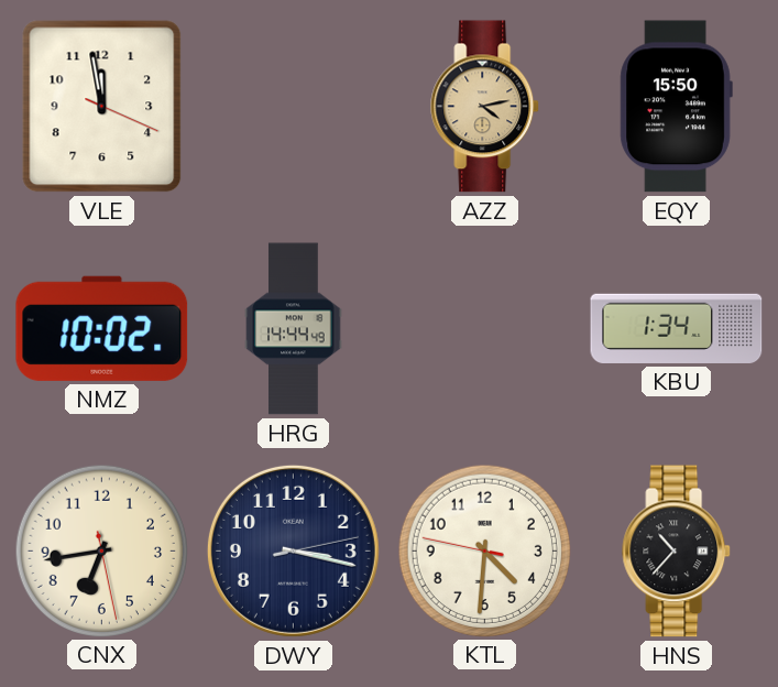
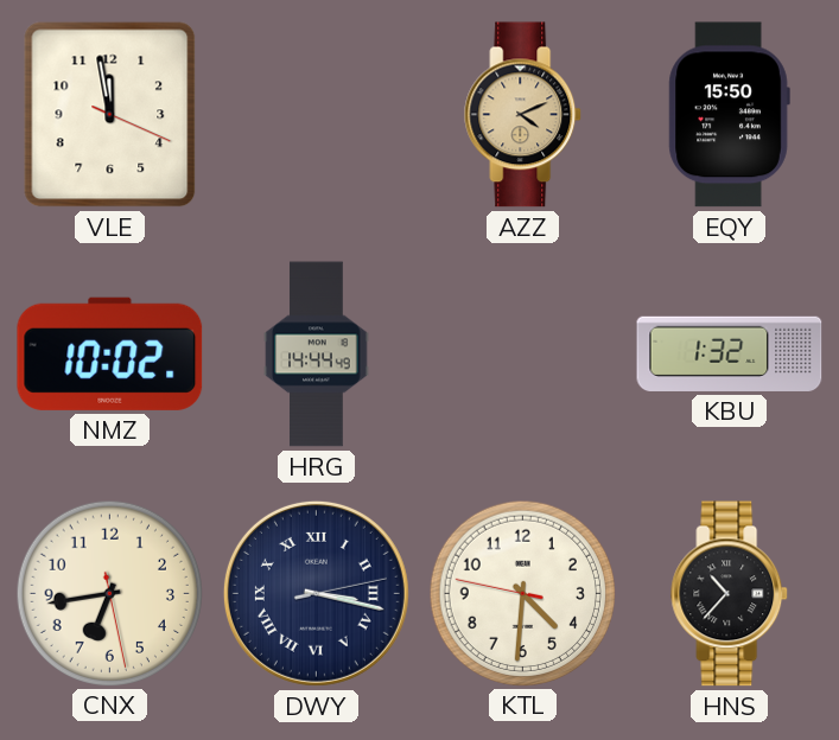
AZZ: 4:13 -> 4:11 (523, 115)
KBU: 1:34 -> 1:32 (730, 353)
DWY numerals: Arabic -> Roman (316, 593)
